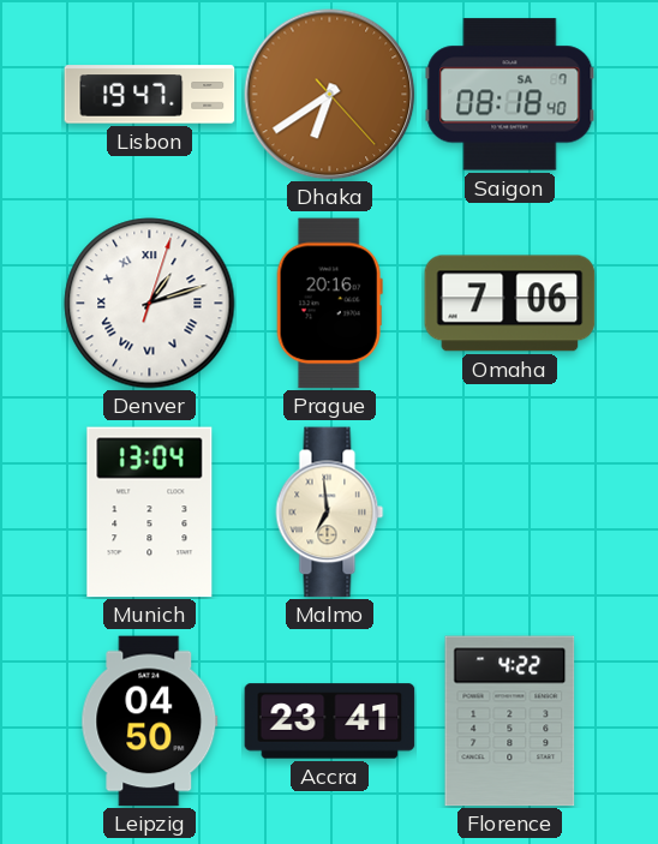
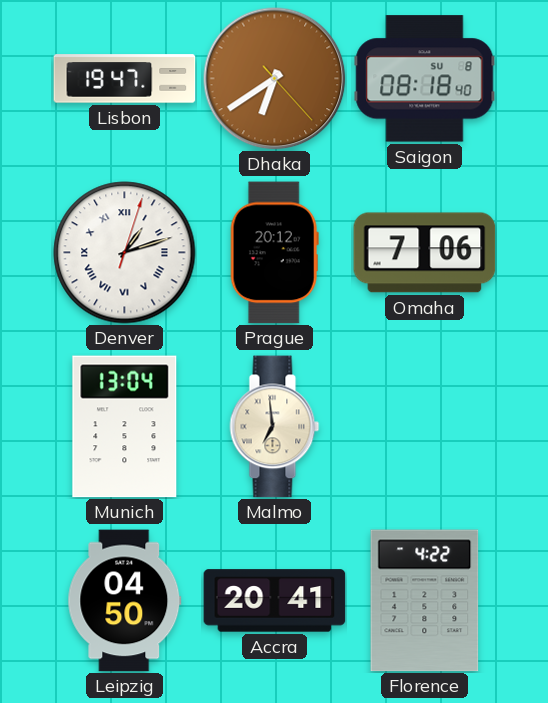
Saigon date: SA 7 -> SU 8 (425, 79)
Prague: 20:16 -> 20:12 (274, 253)
Accra: 23:41 -> 20:41 (275, 601)
